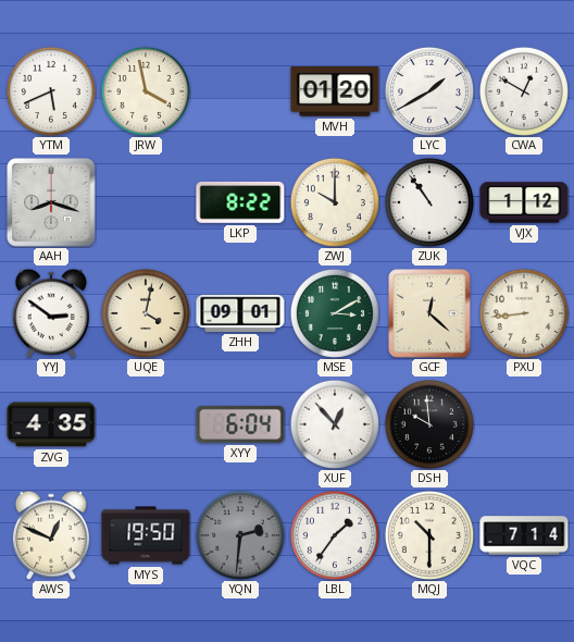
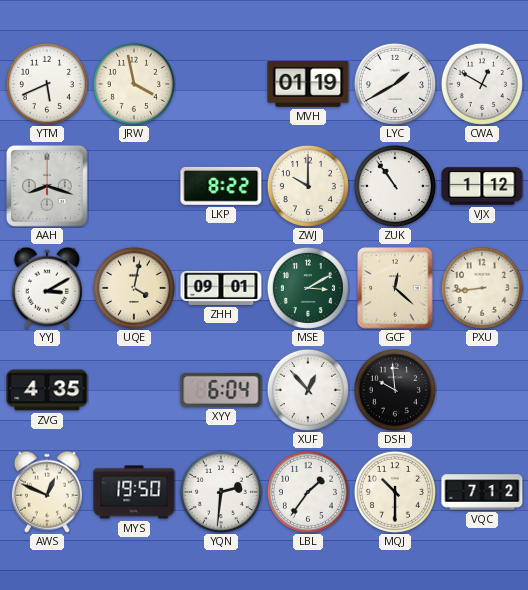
MVH: 01:20 -> 01:19 (308, 85)
YYJ: 2:51 -> 3:10 (47, 288)
YQN dial: grey -> white (221, 492)
VQC: 7:14 -> 7:12 (482, 492)
